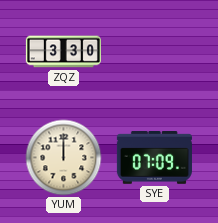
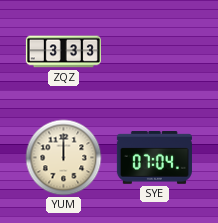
ZQZ: 3:30 -> 3:33 (63, 52)
SYE: 07:09 -> 07:04 (154, 158)
